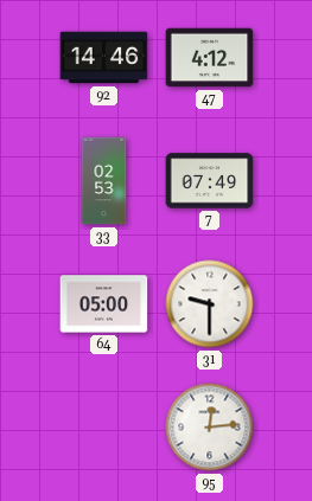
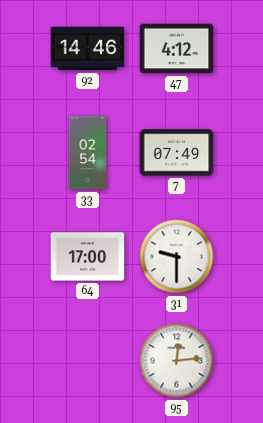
33: 02:53 -> 02:54 (88, 153)
64: 05:00 -> 17:00 (88, 257)
